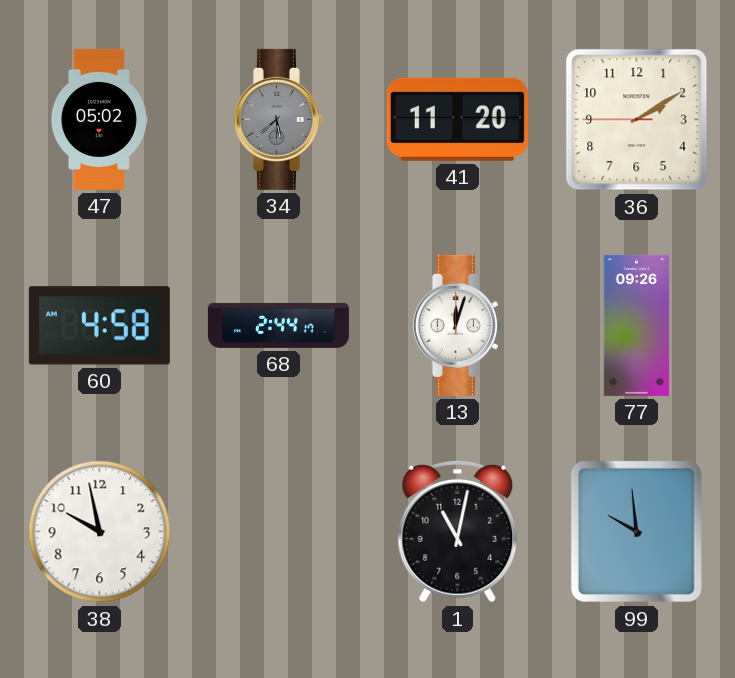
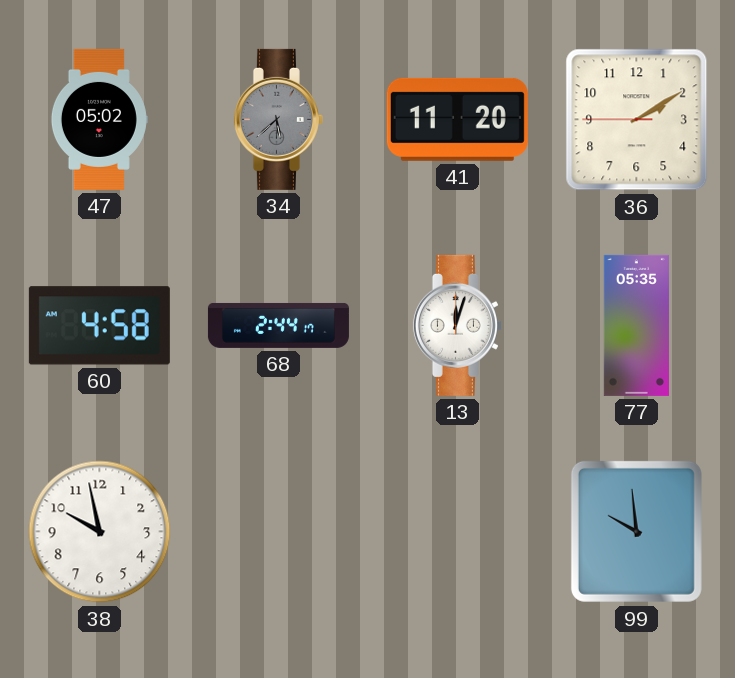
77: 09:26 -> 05:35 (636, 325)
1: 11:02 -> none (458, 532)
